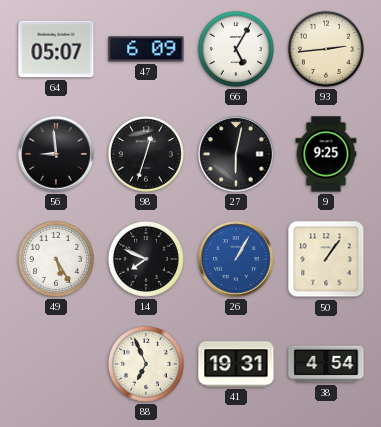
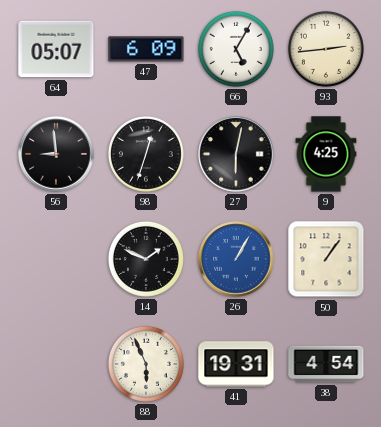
9: 9:25 -> 4:25 (326, 154)
49: 5:25 -> none (56, 259)
14: 7:49 -> 1:49 (146, 259)
88: 6:56 -> 5:56 (146, 364)
